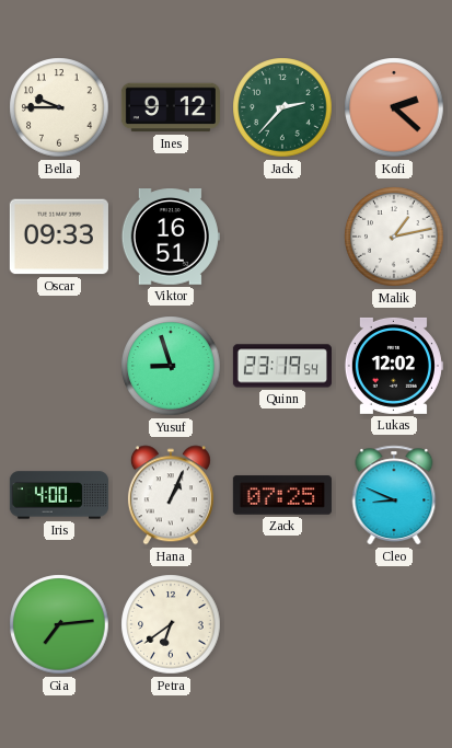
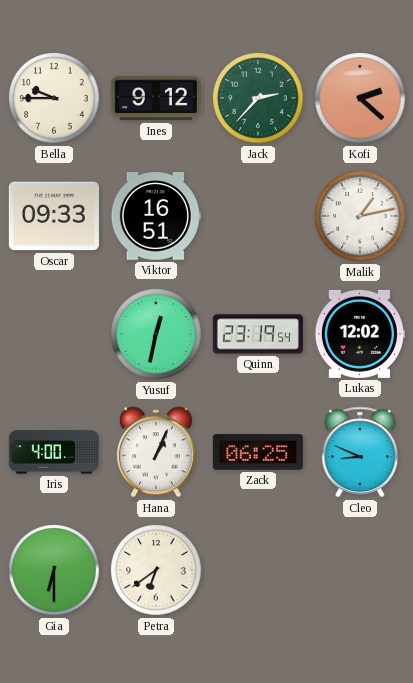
Yusuf: 8:57 -> 12:32 (156, 334)
Zack: 07:25 -> 06:25 (258, 452)
Gia: 7:14 -> 6:30 (54, 570)
